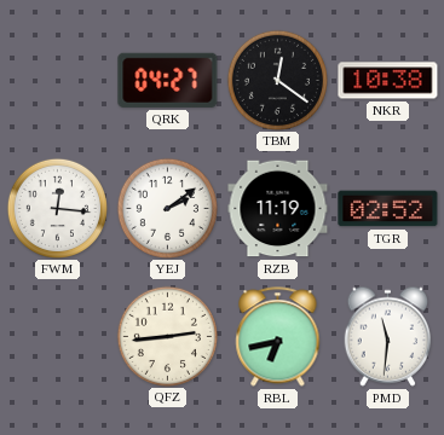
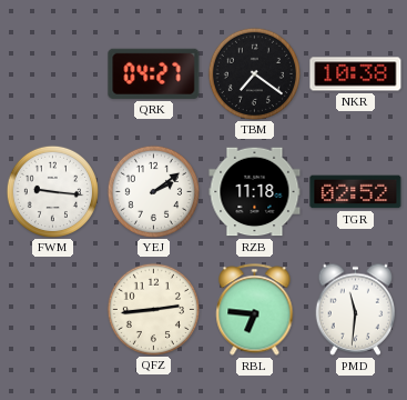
TBM: 12:21 -> 7:21 (254, 73)
FWM: 12:16 -> 9:16 (52, 191)
RZB: 11:19 -> 11:18 (255, 192)
RBL: 6:43 -> 6:46 (255, 310)
